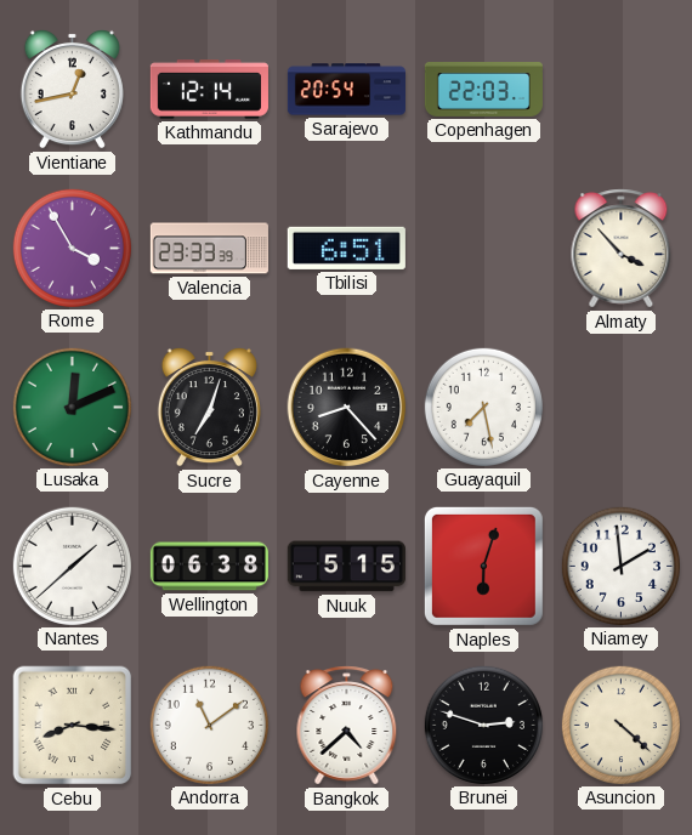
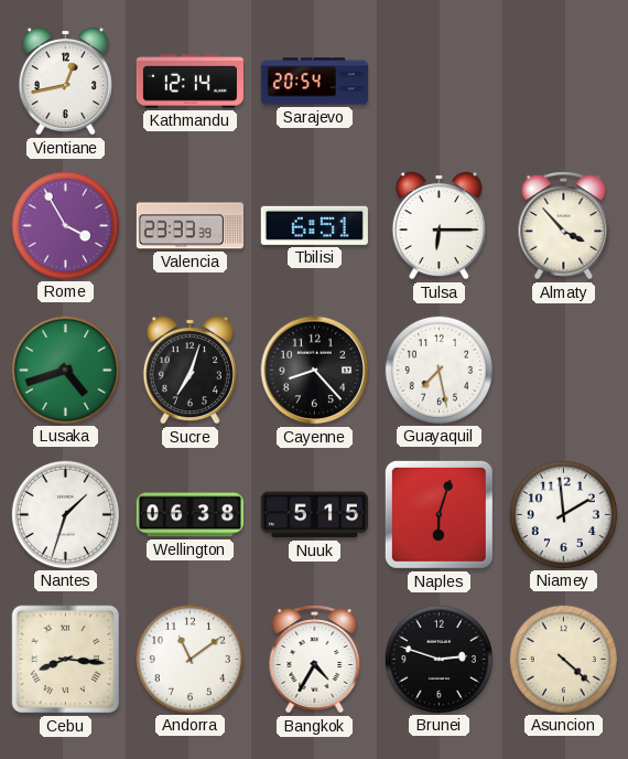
Copenhagen: 22:03 -> none (483, 90)
Tulsa: none -> 6:15 (438, 225)
Lusaka: 12:11 -> 4:42 (65, 370)
Nantes: 1:38 -> 1:33 (65, 514)
Bangkok: 4:38 -> 4:35 (315, 660)
